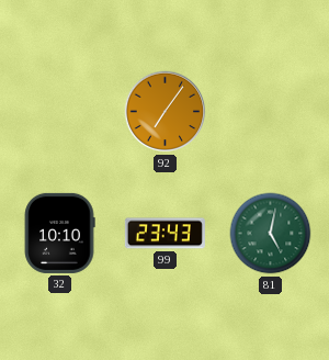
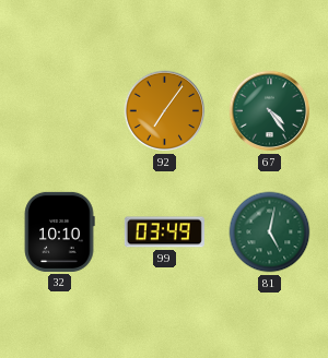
67: none -> 4:24 (270, 111)
99: 23:43 -> 03:49 (164, 232)
